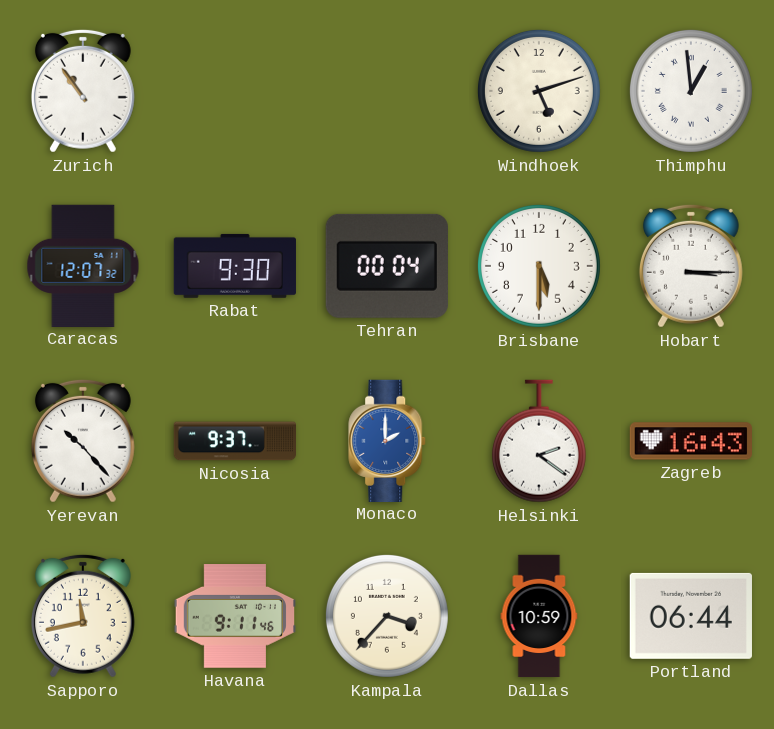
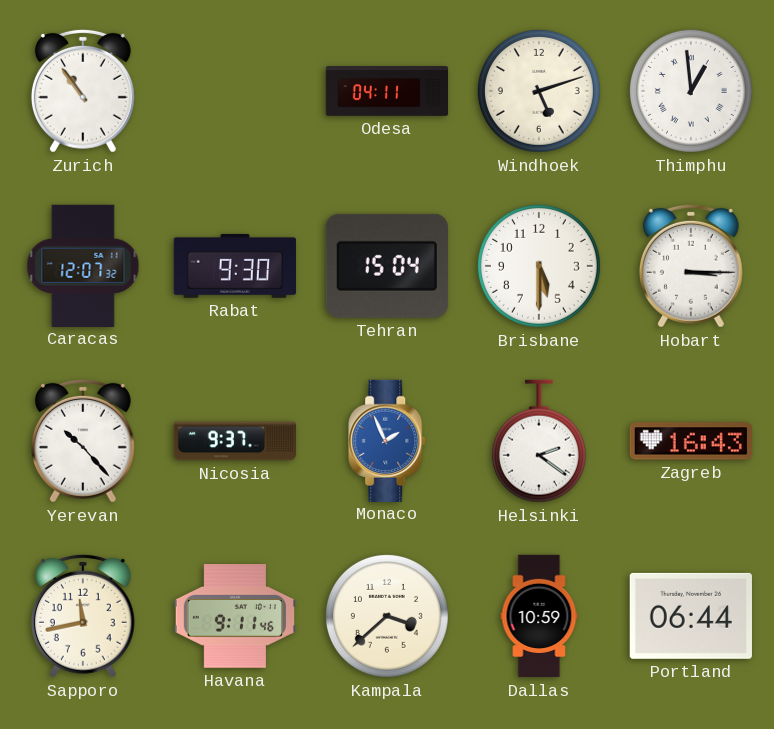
Odesa: none -> 04:11 (387, 92)
Tehran: 00:04 -> 15:04 (387, 266)
Monaco: 2:00 -> 1:56 (388, 440)
Kampala: 3:37 -> 3:38 (387, 616)
